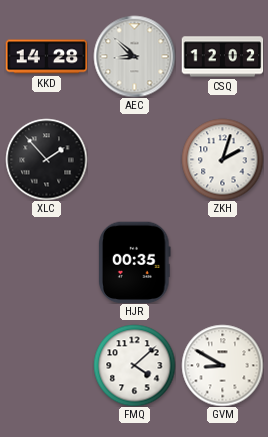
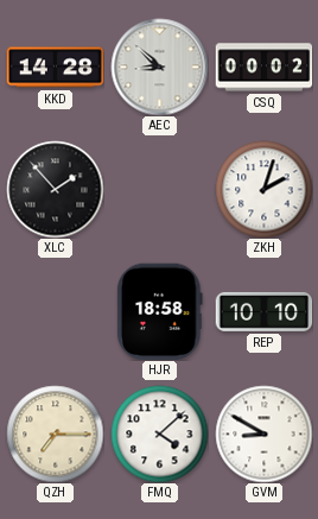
CSQ: 12:02 -> 00:02 (263, 68)
HJR: 00:35 -> 18:58 (160, 311)
REP: none -> 10:10 (263, 311)
QZH: none -> 7:15 (55, 433)
